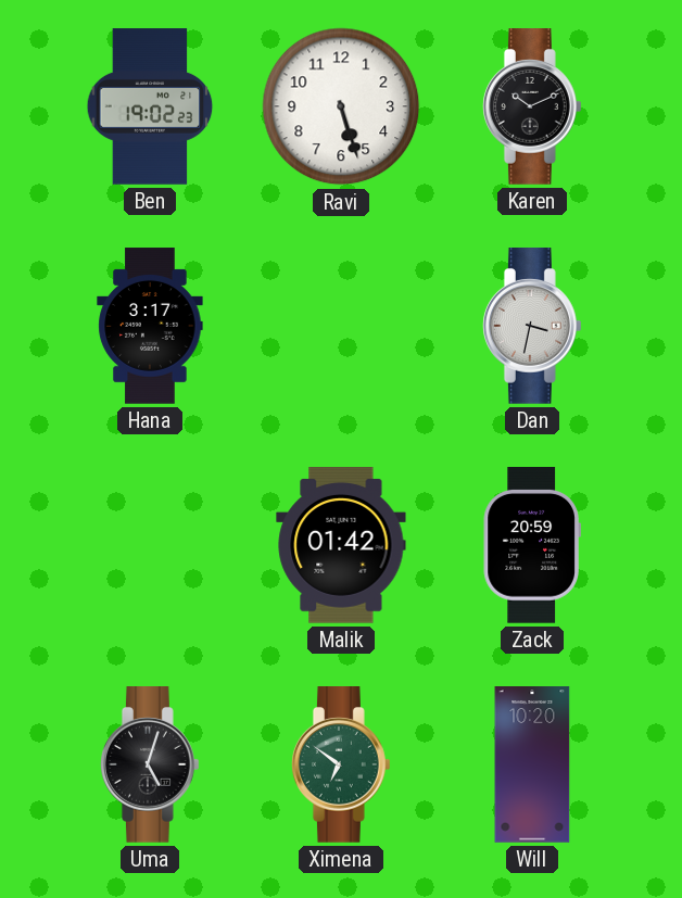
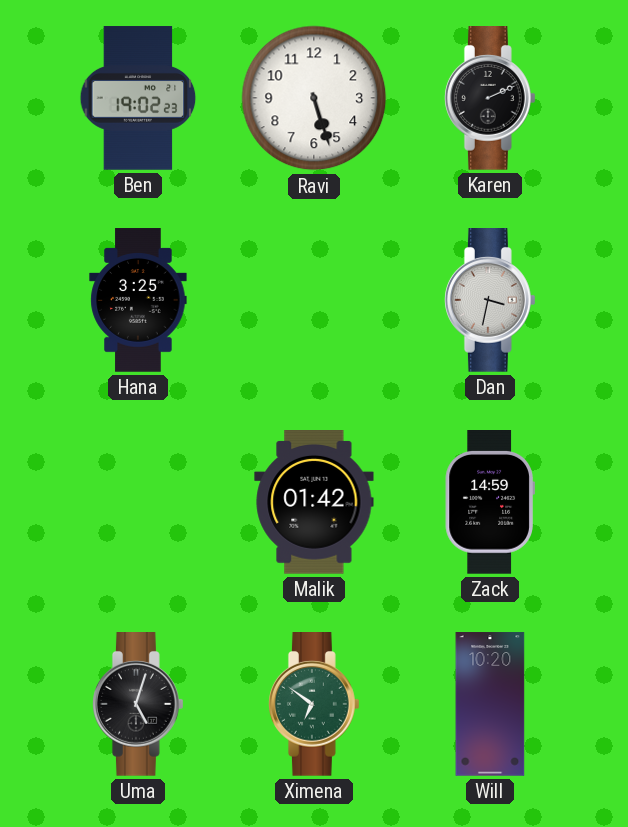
Karen: 10:11 -> 2:11 (491, 98)
Hana: 3:17 -> 3:25 (138, 300)
Zack: 20:59 -> 14:59 (490, 503)
